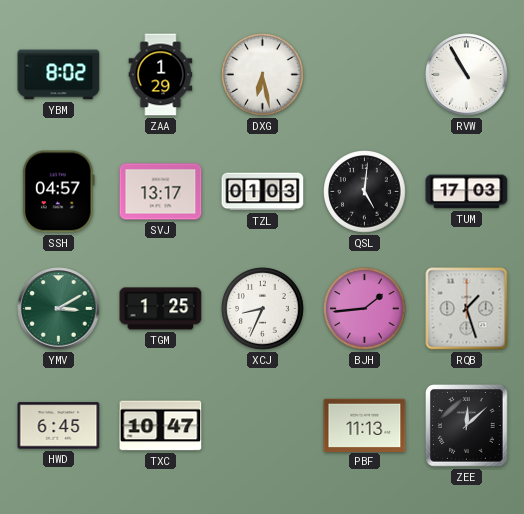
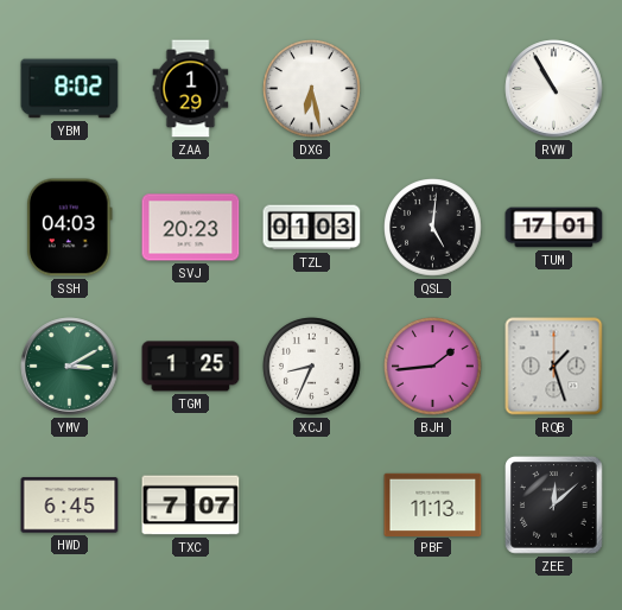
SSH: 04:57 -> 04:03 (70, 228)
SVJ: 13:17 -> 20:23 (191, 228)
TUM: 17:03 -> 17:01 (554, 228)
TXC: 10:47 -> 7:07 (191, 506)
